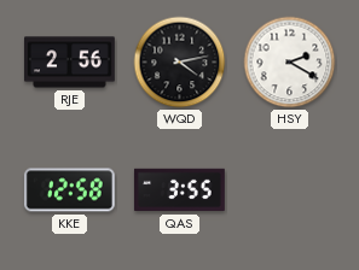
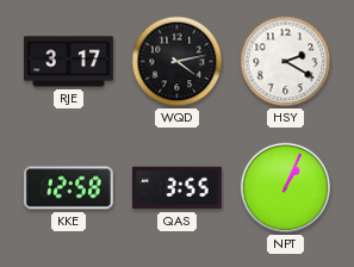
RJE: 2:56 -> 3:17 (69, 62)
NPT: none -> 1:04 (286, 188)
